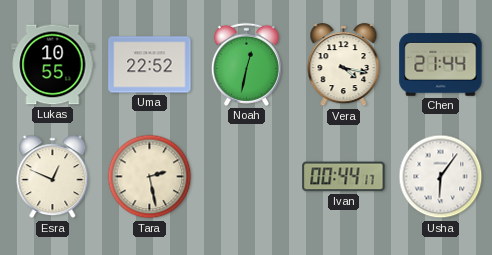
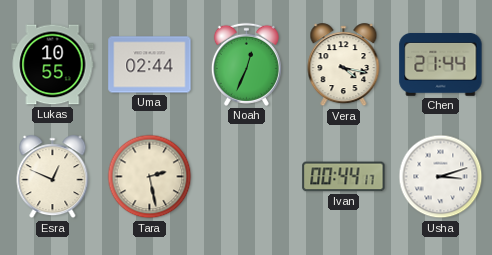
Uma: 22:52 -> 02:44 (150, 65)
Noah: 12:32 -> 12:34 (246, 64)
Usha: 6:06 -> 3:12 (441, 177)
